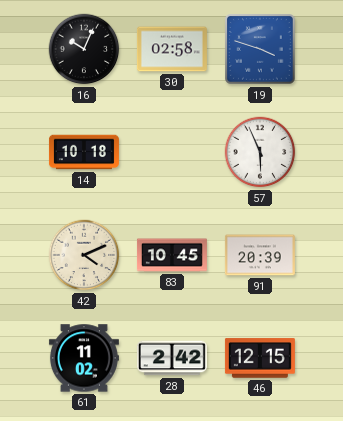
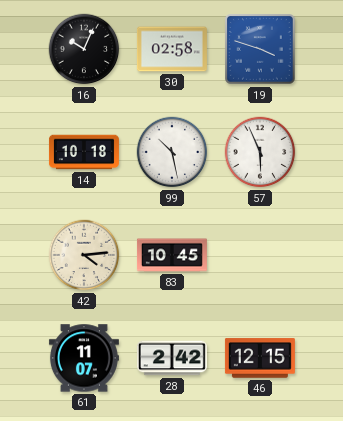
99: none -> 10:28 (172, 152)
42: 4:11 -> 4:14 (84, 255)
91: 20:39 -> none (260, 255)
61: 11:02 -> 11:07 (84, 358)
